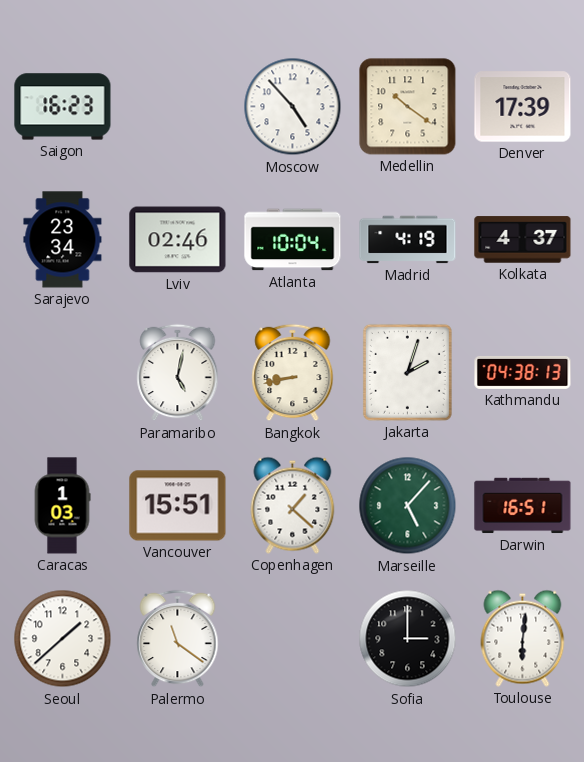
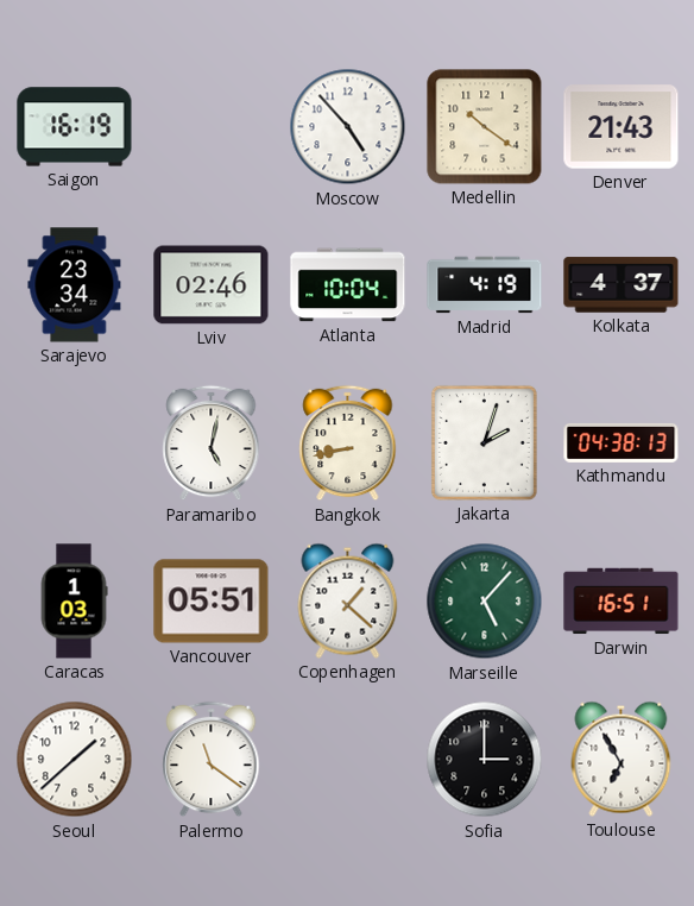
Saigon: 16:23 -> 16:19 (75, 127)
Denver: 17:39 -> 21:43 (622, 127)
Vancouver: 15:51 -> 05:51 (212, 602)
Toulouse: 6:01 -> 6:55 (622, 759)
